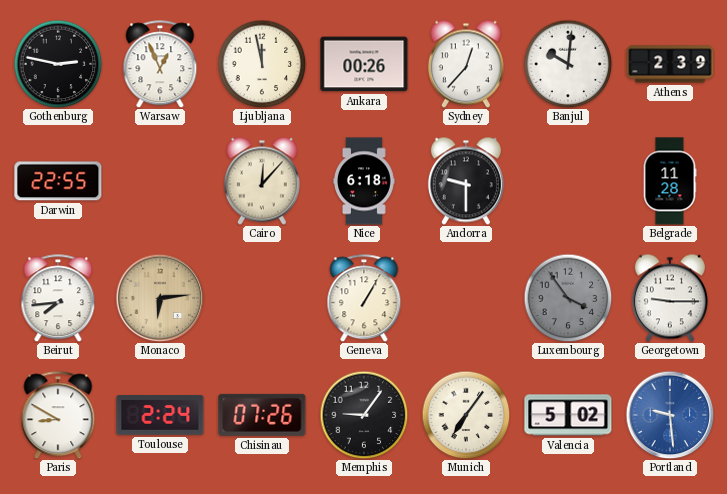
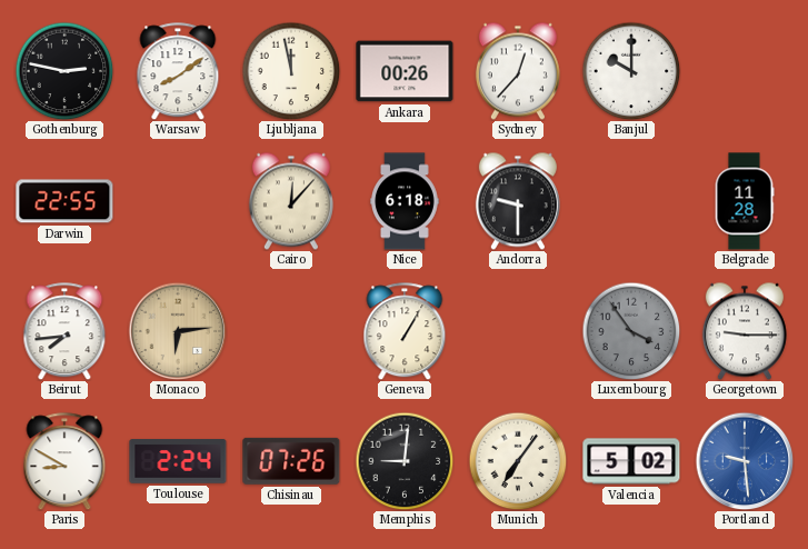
Warsaw: 12:56 -> 8:09 (178, 71)
Banjul: 10:01 -> 10:00 (631, 71)
Athens: 2:39 -> none (670, 64)
Memphis: 9:06 -> 9:01 (405, 461)
